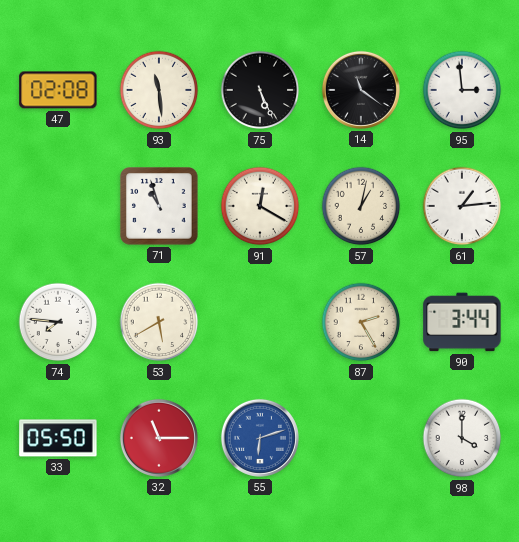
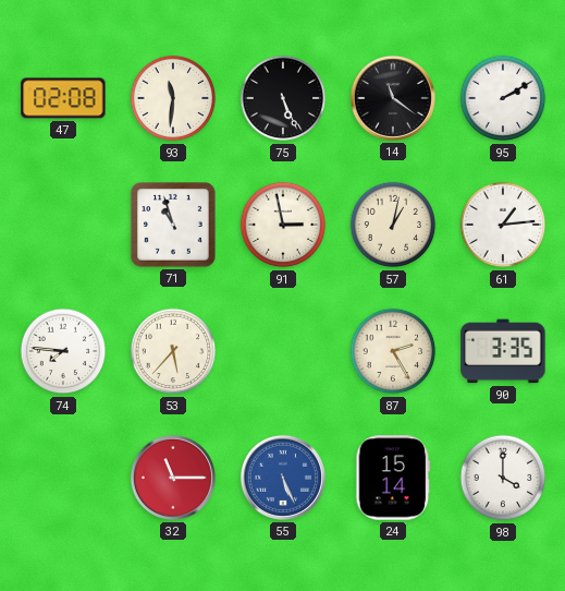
93: 11:29 -> 11:31 (173, 98)
95: 2:59 -> 2:10 (503, 98)
91: 12:20 -> 2:58 (283, 225)
53: 5:40 -> 5:37 (173, 351)
90: 3:44 -> 3:35 (503, 351)
33: 05:50 -> none (58, 438)
55: 6:12 -> 5:26 (283, 478)
24: none -> 15:14 (393, 478)
